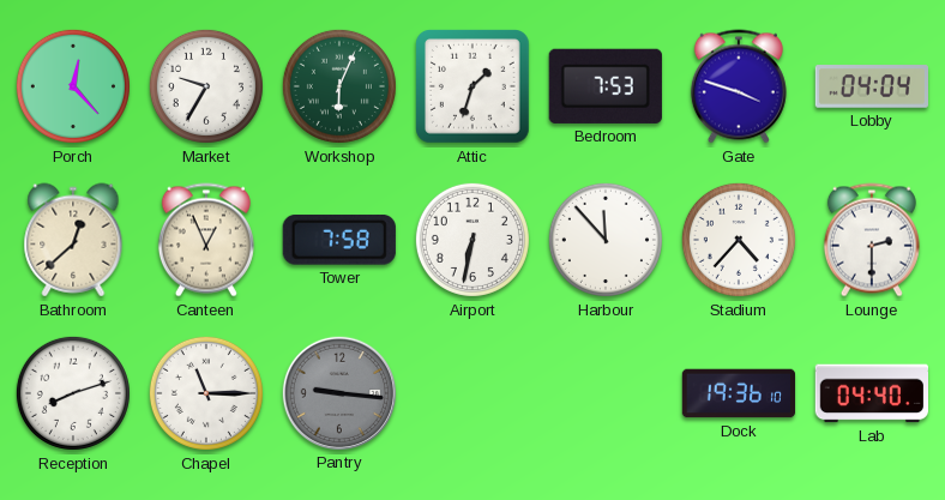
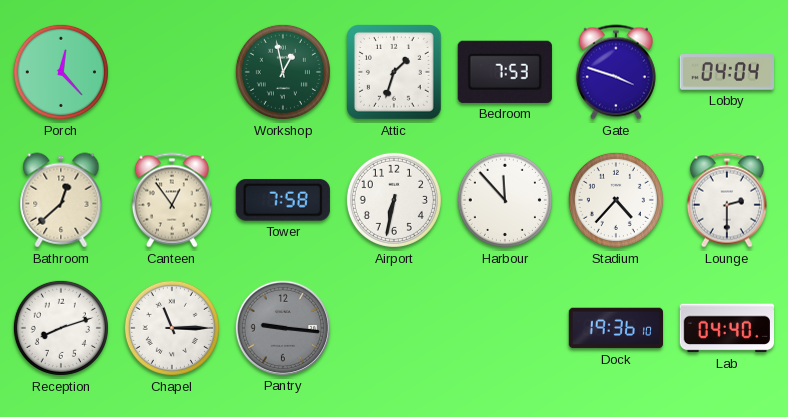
Market: 9:35 -> none (206, 86)
Workshop: 6:04 -> 12:58 (283, 72)
Canteen: 12:56 -> 12:54 (172, 200)
